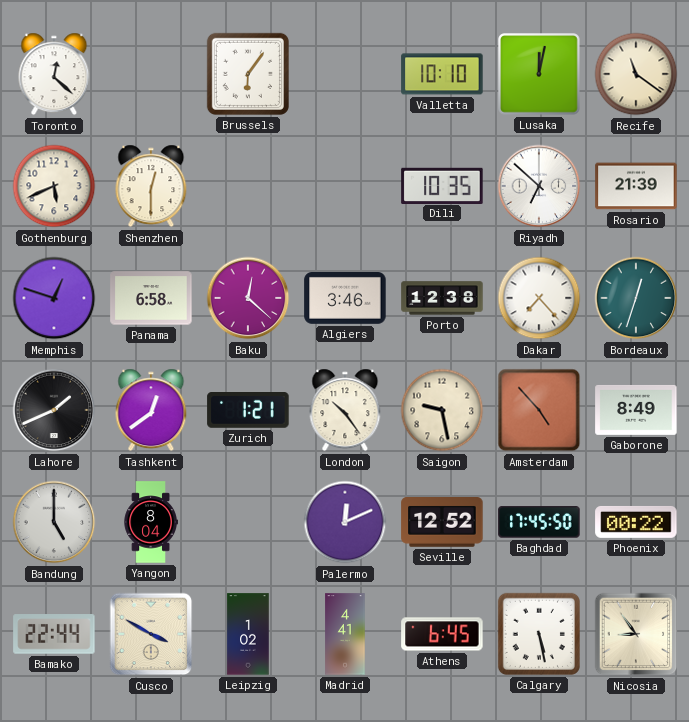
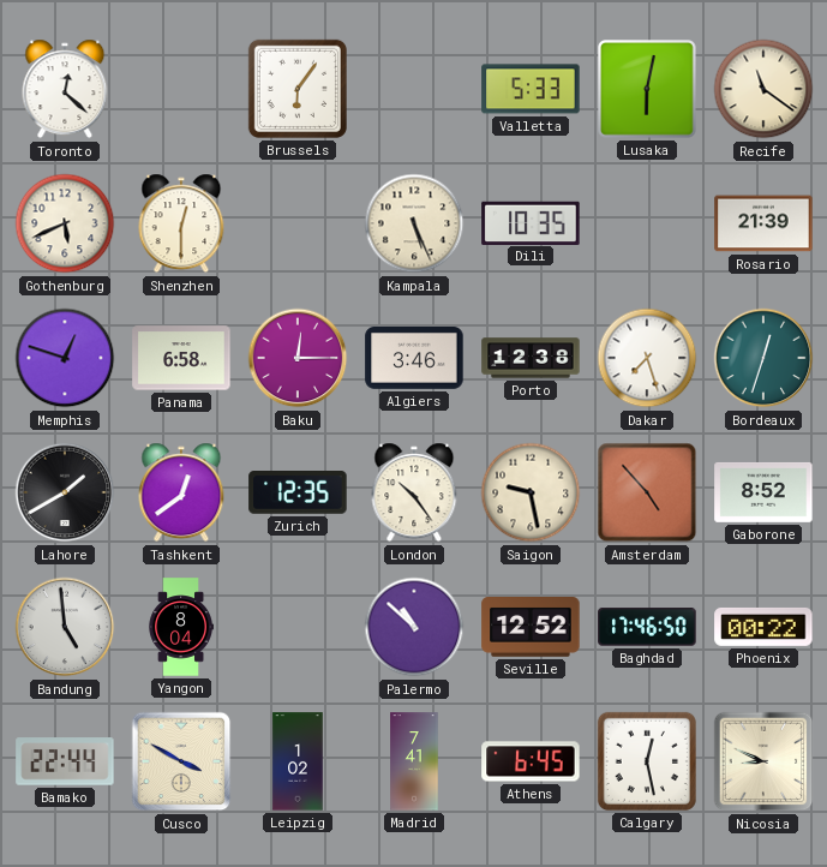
Valletta: 10:10 -> 5:33 (531, 89)
Lusaka: 12:02 -> 6:02 (648, 90)
Kampala: none -> 5:26 (414, 223)
Riyadh: 6:52 -> none (539, 186)
Baku: 12:22 -> 12:15 (298, 358)
Dakar: 7:23 -> 7:27 (647, 358)
Lahore: 1:41 -> 1:40 (65, 492)
Zurich: 1:21 -> 12:35 (298, 494)
Gaborone: 8:49 -> 8:52 (763, 492)
Bandung: 5:00 -> 4:59 (65, 627)
Palermo: 12:11 -> 10:52 (414, 627)
Baghdad: 17:45 -> 17:46 (647, 627)
Madrid: 4:41 -> 7:41 (414, 761)
Calgary: 5:28 -> 12:28 (647, 761)
Nicosia: 8:54 -> 8:49 (763, 761)
